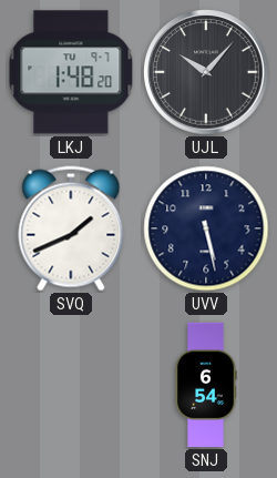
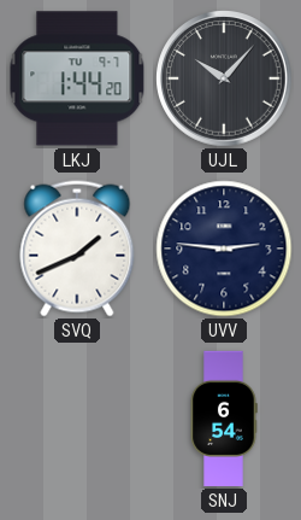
LKJ: 1:48 -> 1:44 (77, 78)
UVV: 5:28 -> 2:46 (224, 249)
